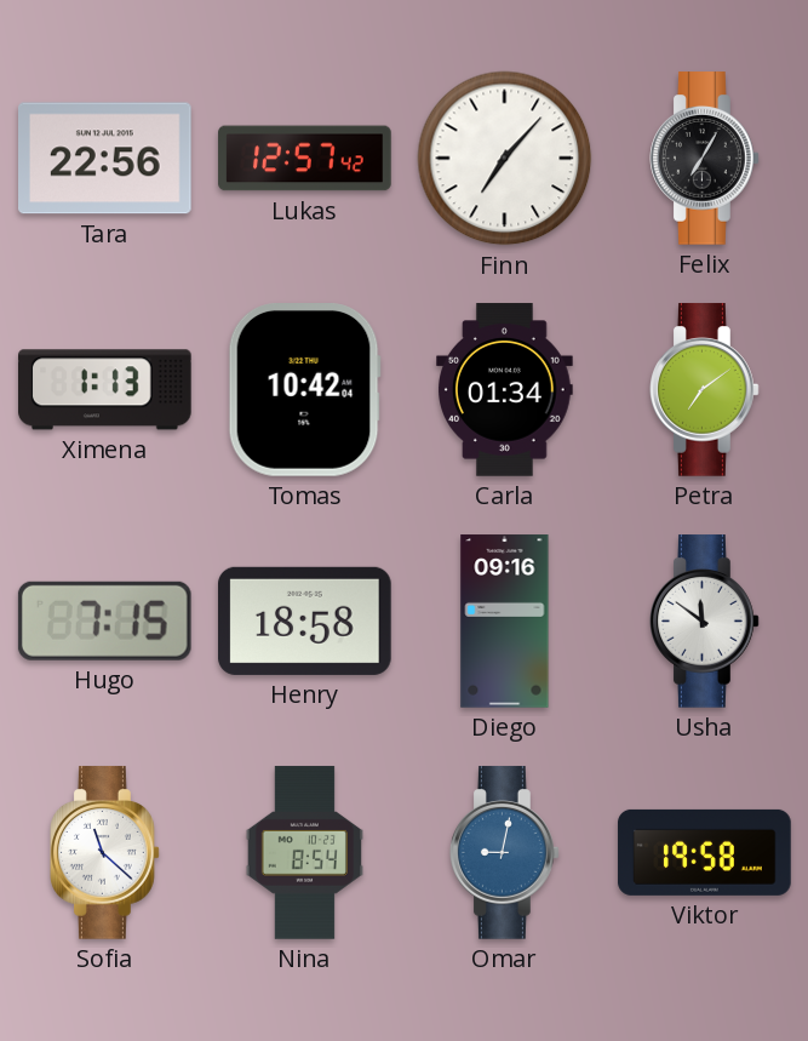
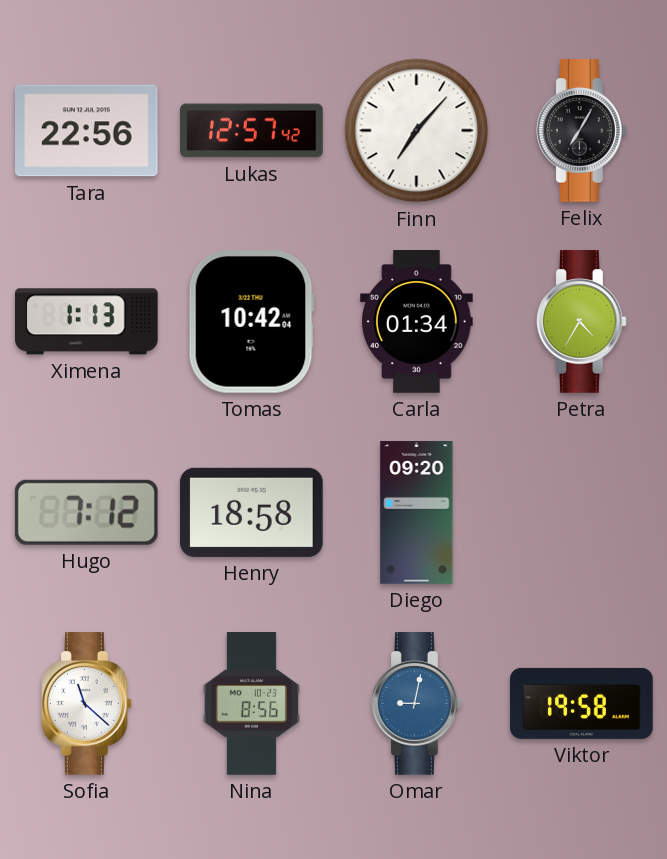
Petra: 7:09 -> 4:35 (582, 322)
Hugo: 7:15 -> 7:12 (86, 512)
Diego: 09:16 -> 09:20 (417, 513)
Usha: 11:51 -> none (705, 622)
Nina: 8:54 -> 8:56 (251, 704)
